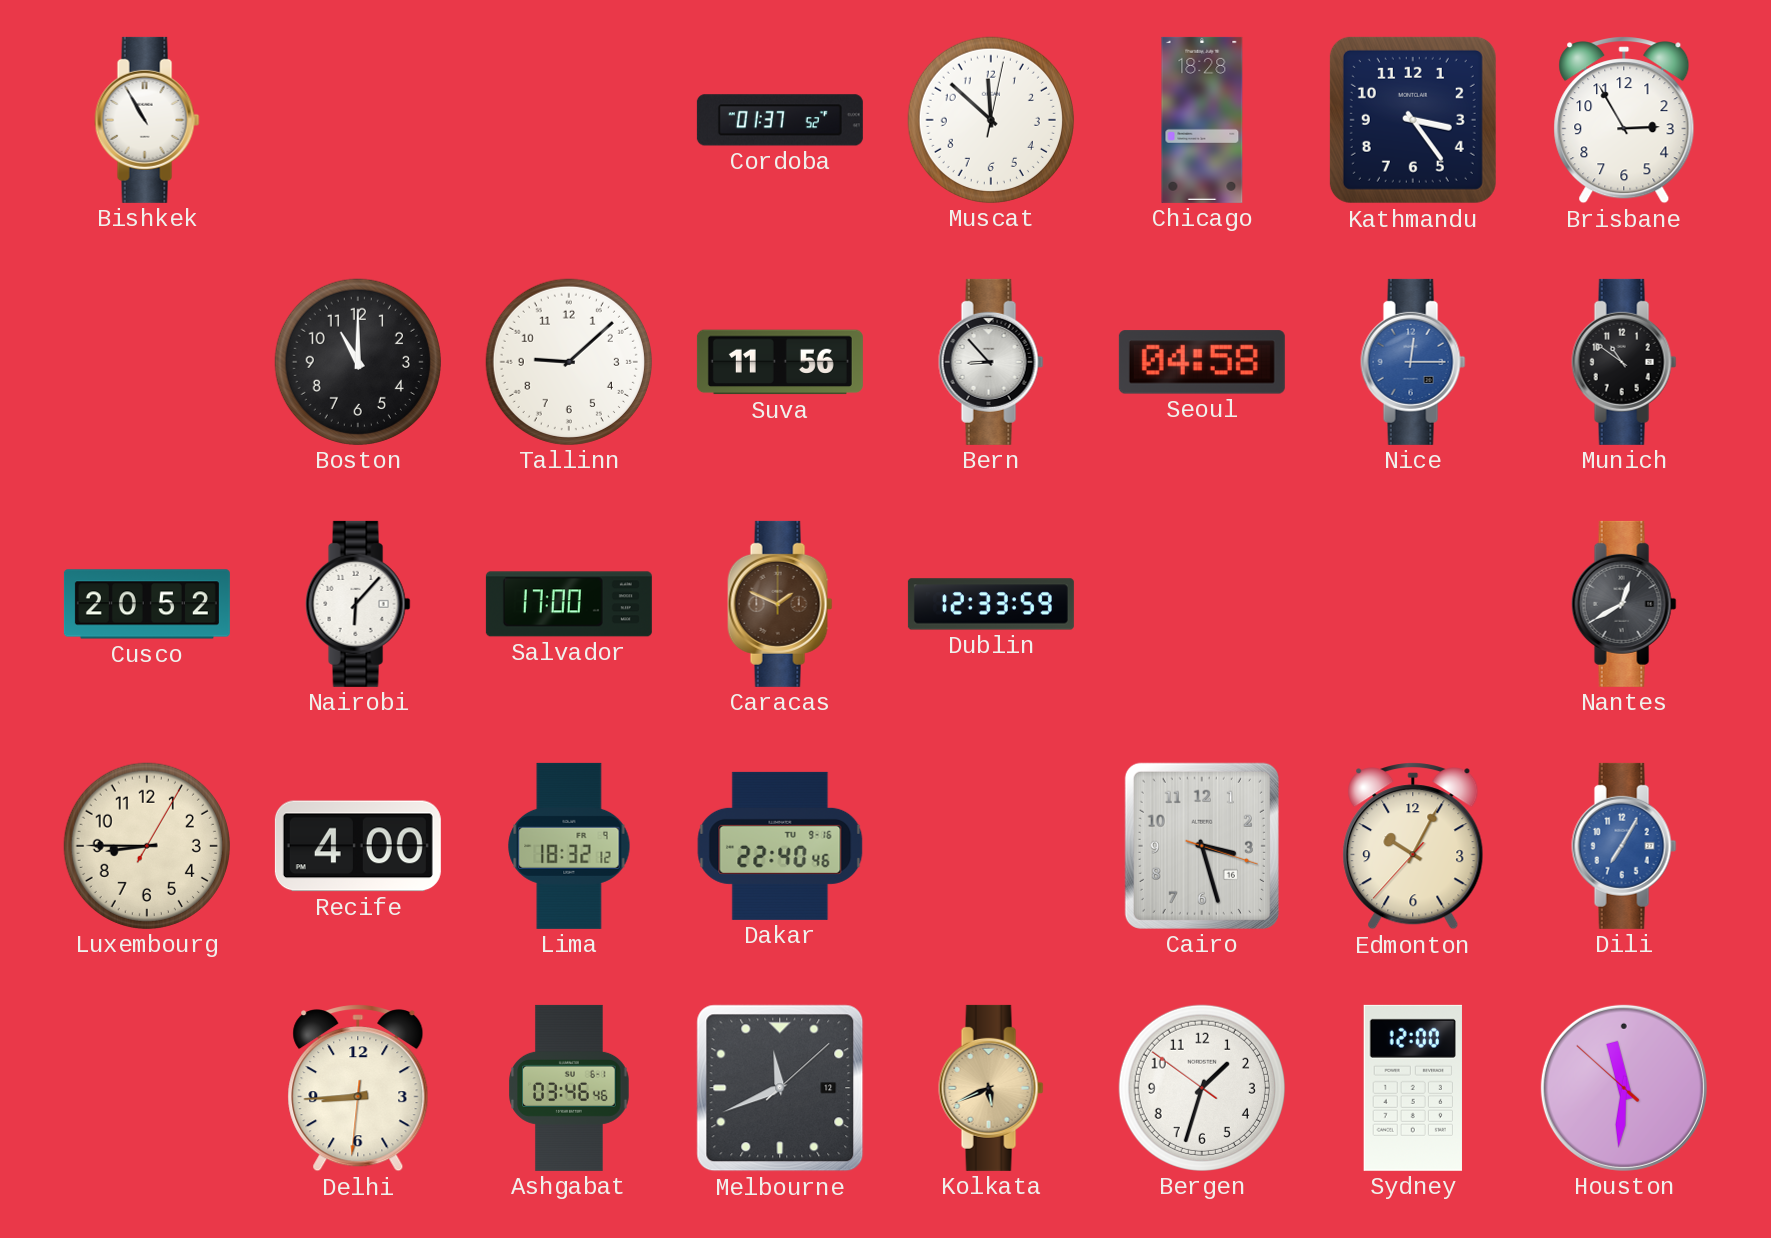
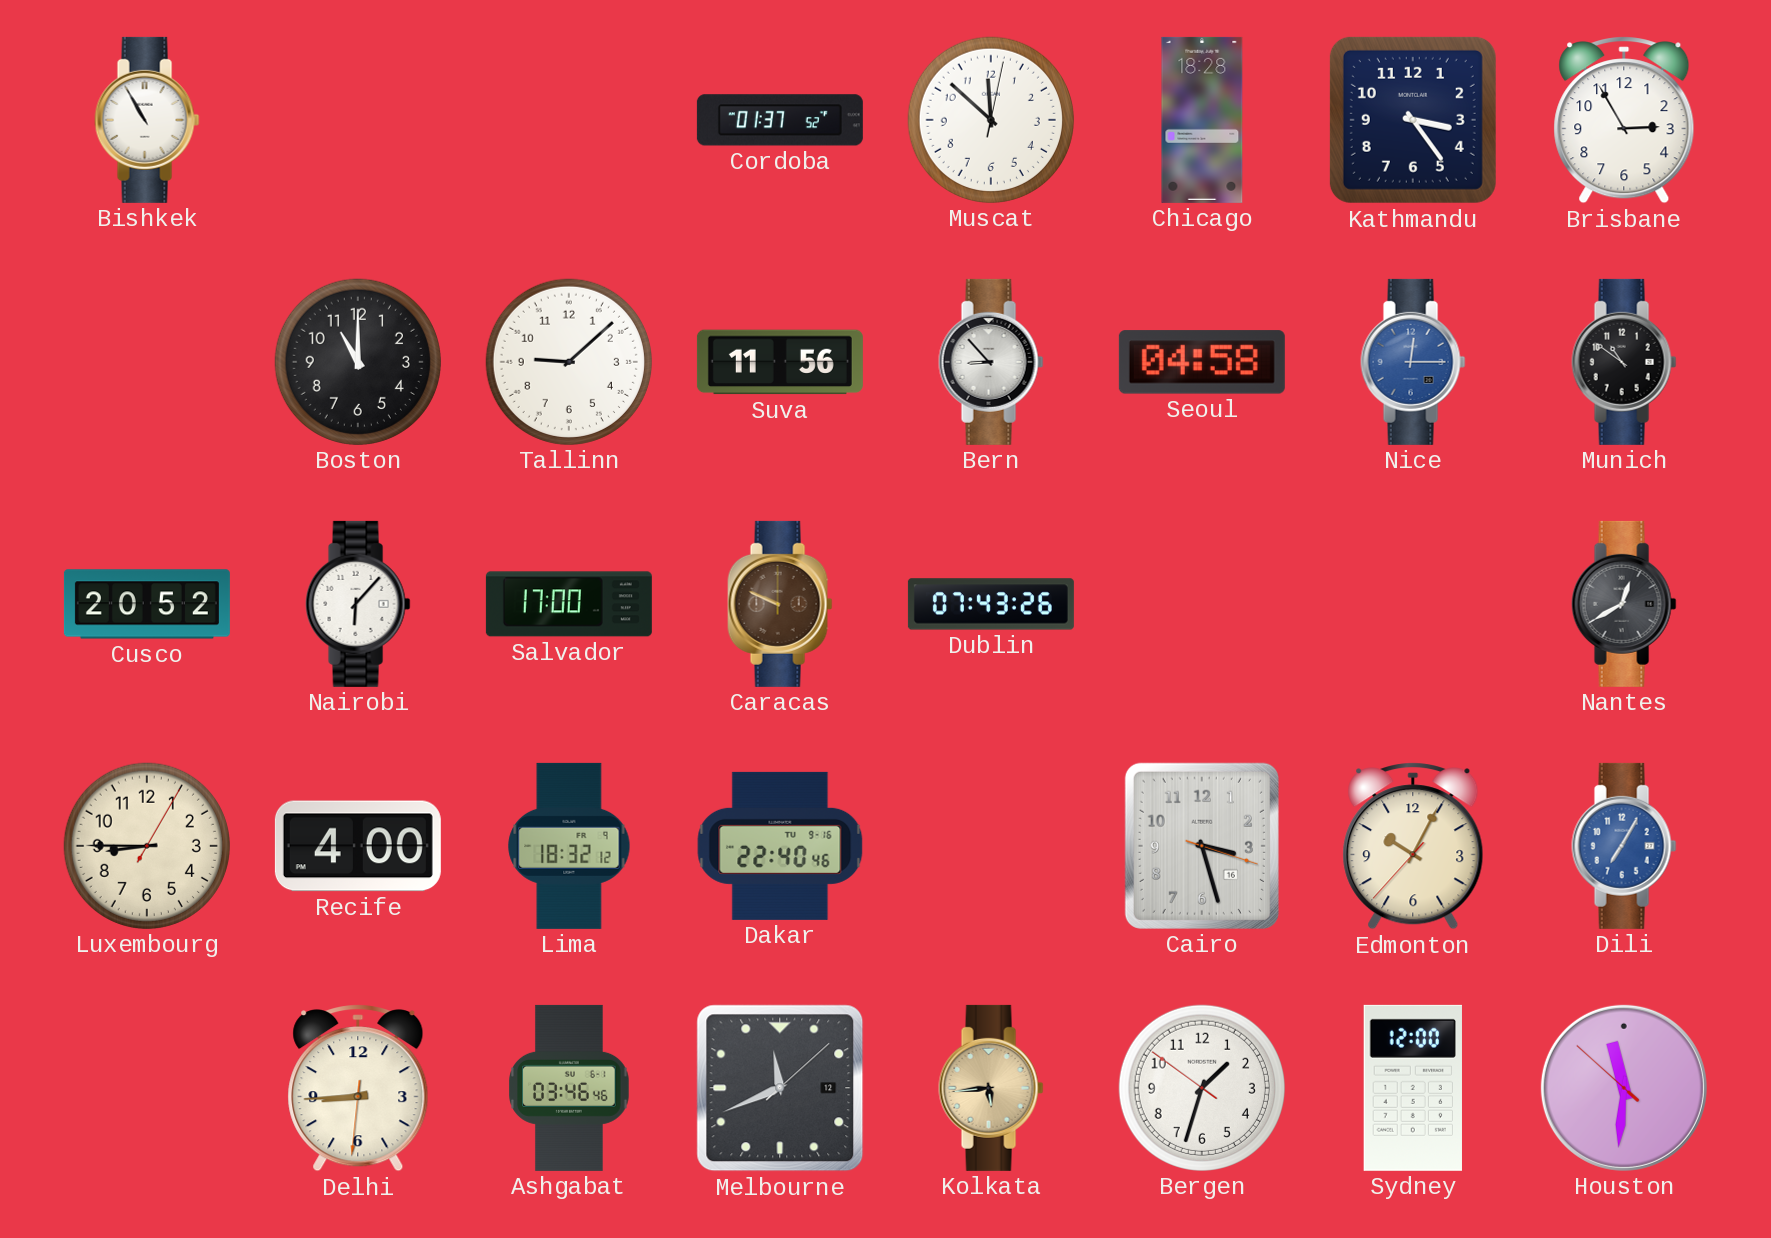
Caracas: 1:49 -> 9:49 (780, 604)
Dublin: 12:33 -> 07:43 (991, 604)
Kolkata: 5:41 -> 5:44 (991, 1088)
